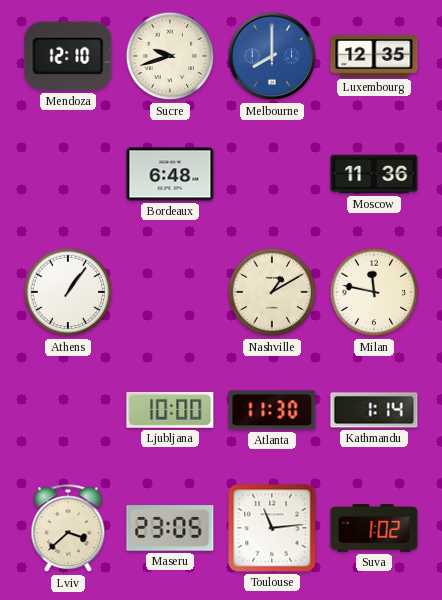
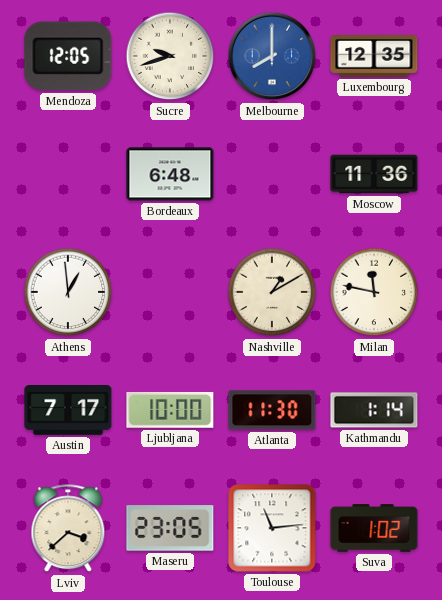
Mendoza: 12:10 -> 12:05 (68, 56)
Athens: 1:06 -> 12:59 (68, 292)
Austin: none -> 7:17 (68, 411)
